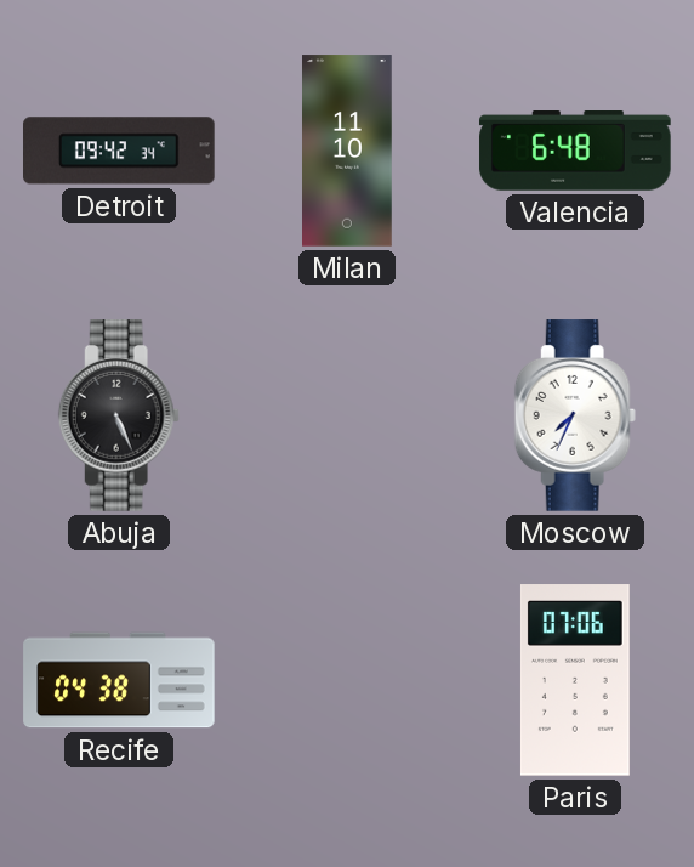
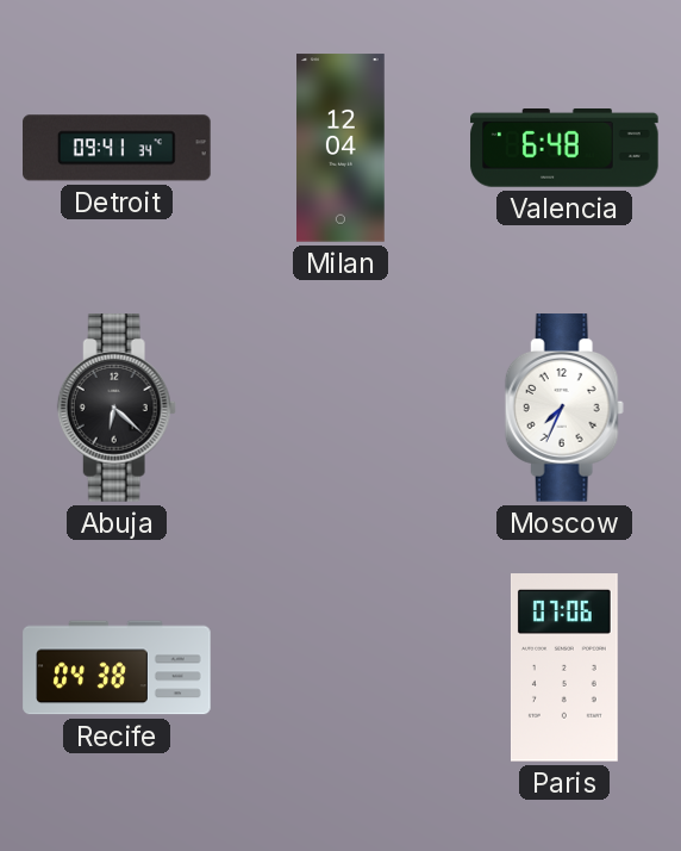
Detroit: 09:42 -> 09:41 (118, 148)
Milan: 11:10 -> 12:04 (342, 148)
Abuja: 5:26 -> 6:22 (117, 408)
